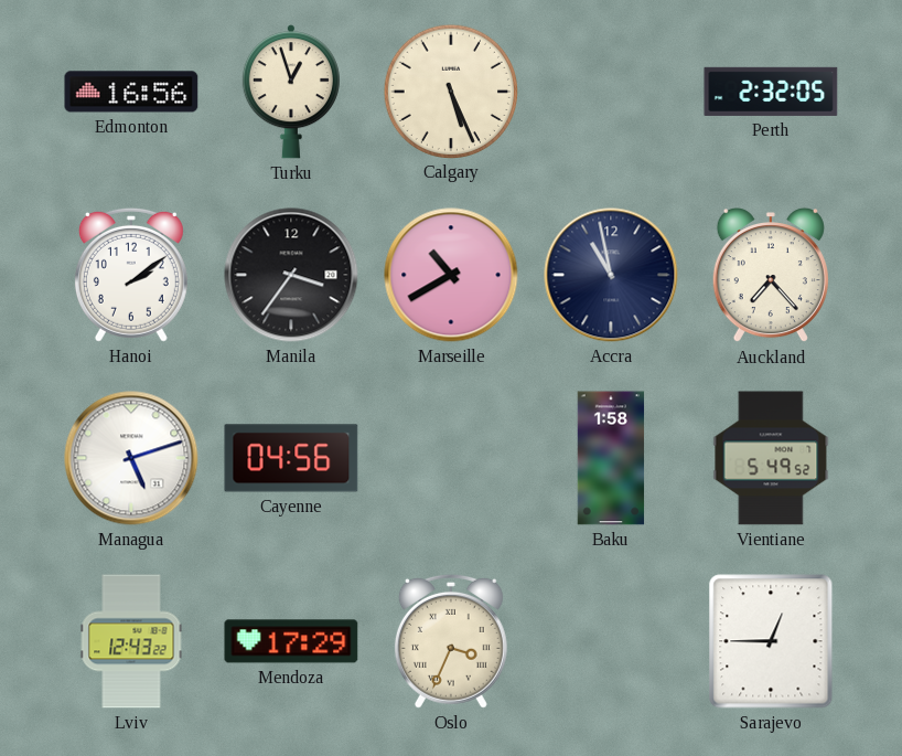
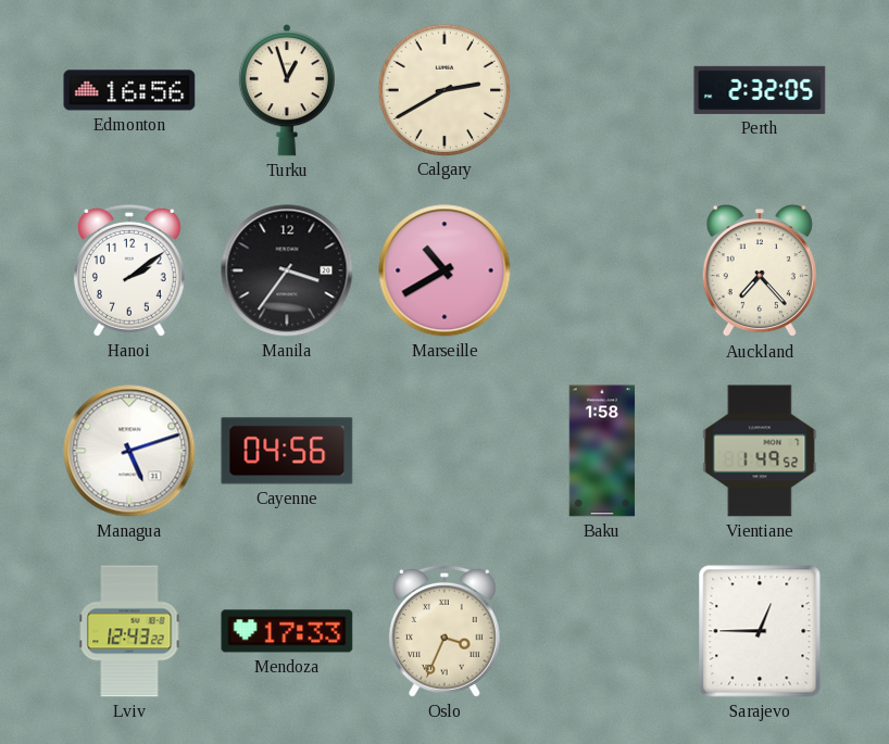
Calgary: 5:26 -> 2:40 (443, 89)
Accra: 10:58 -> none (611, 275)
Vientiane: 5:49 -> 1:49 (760, 451)
Mendoza: 17:29 -> 17:33 (287, 631)
